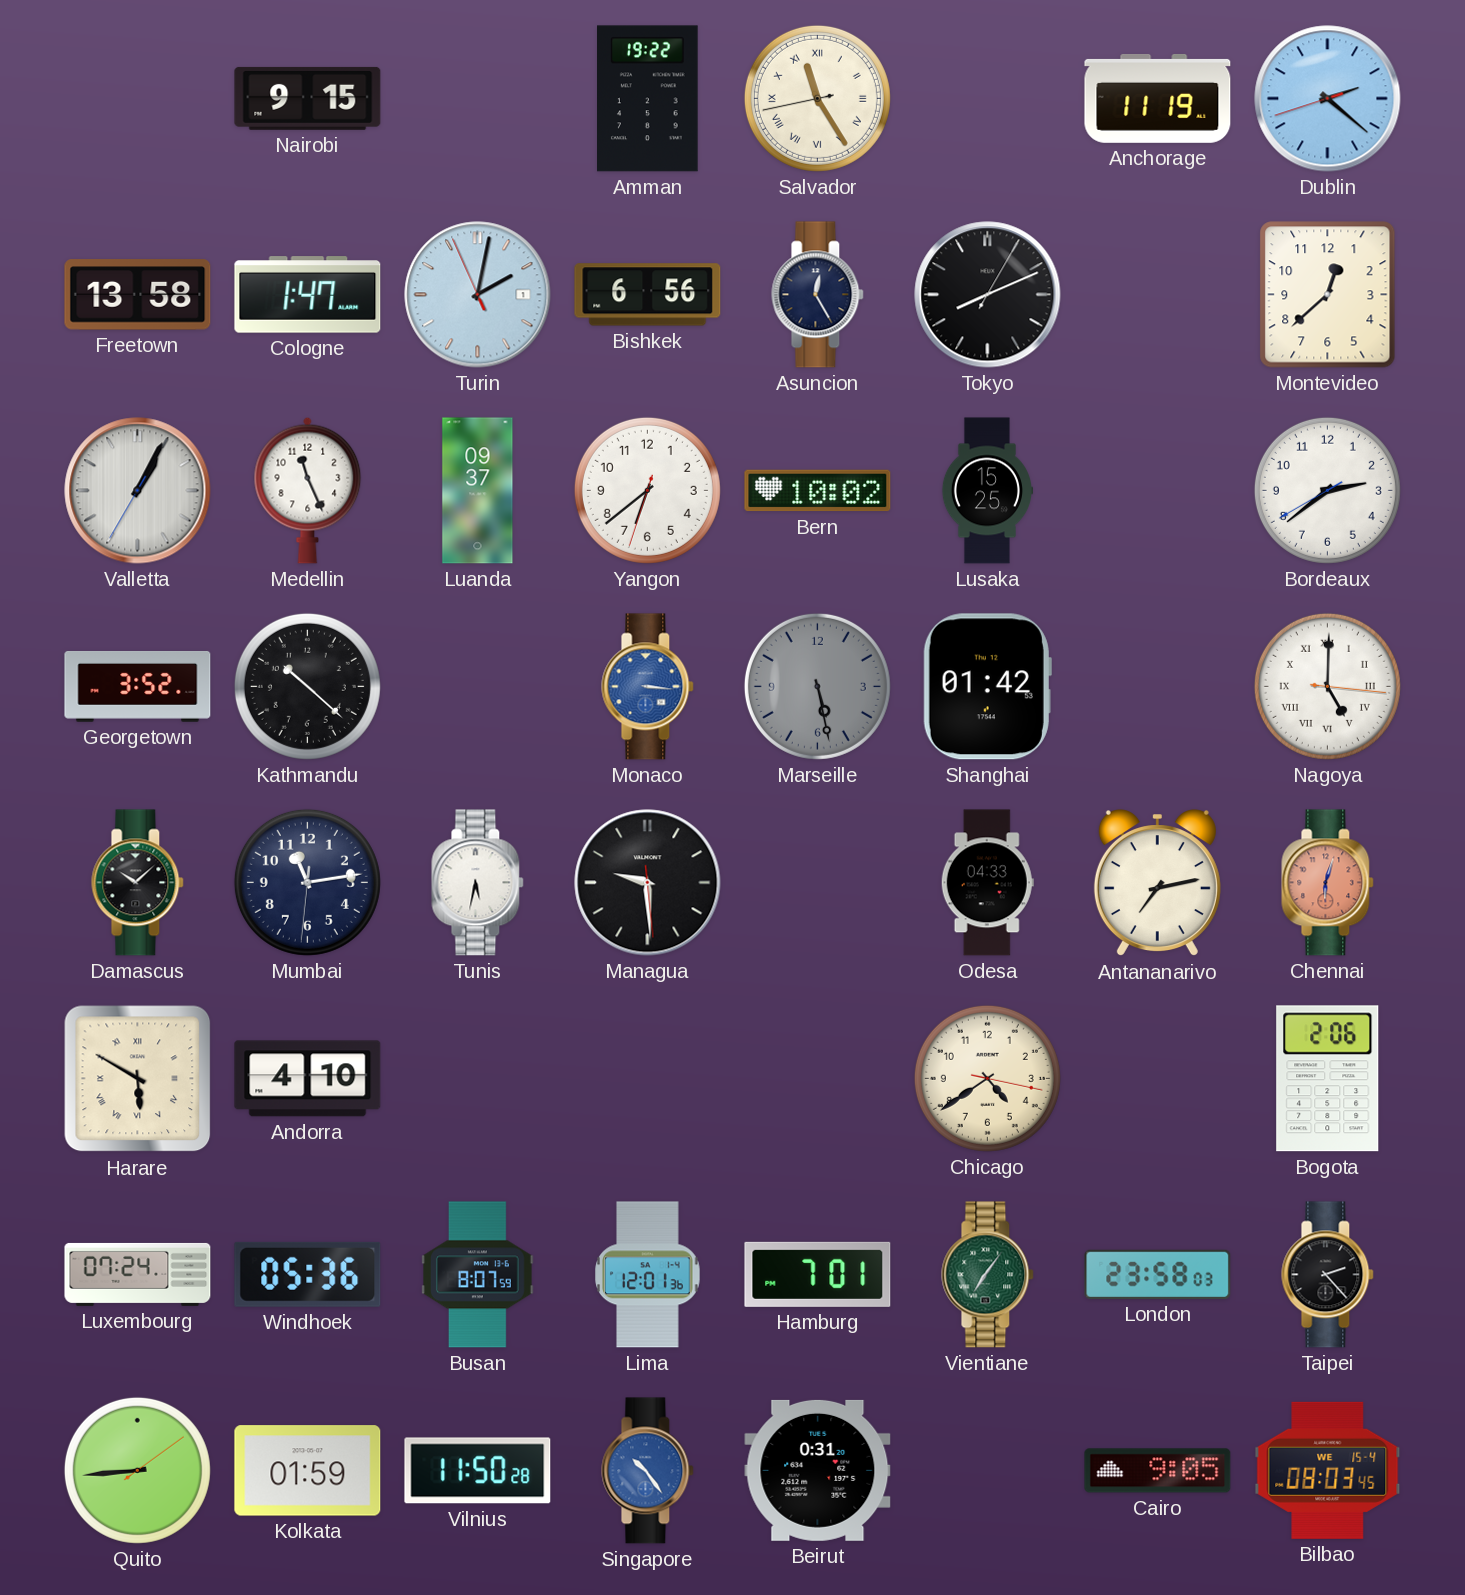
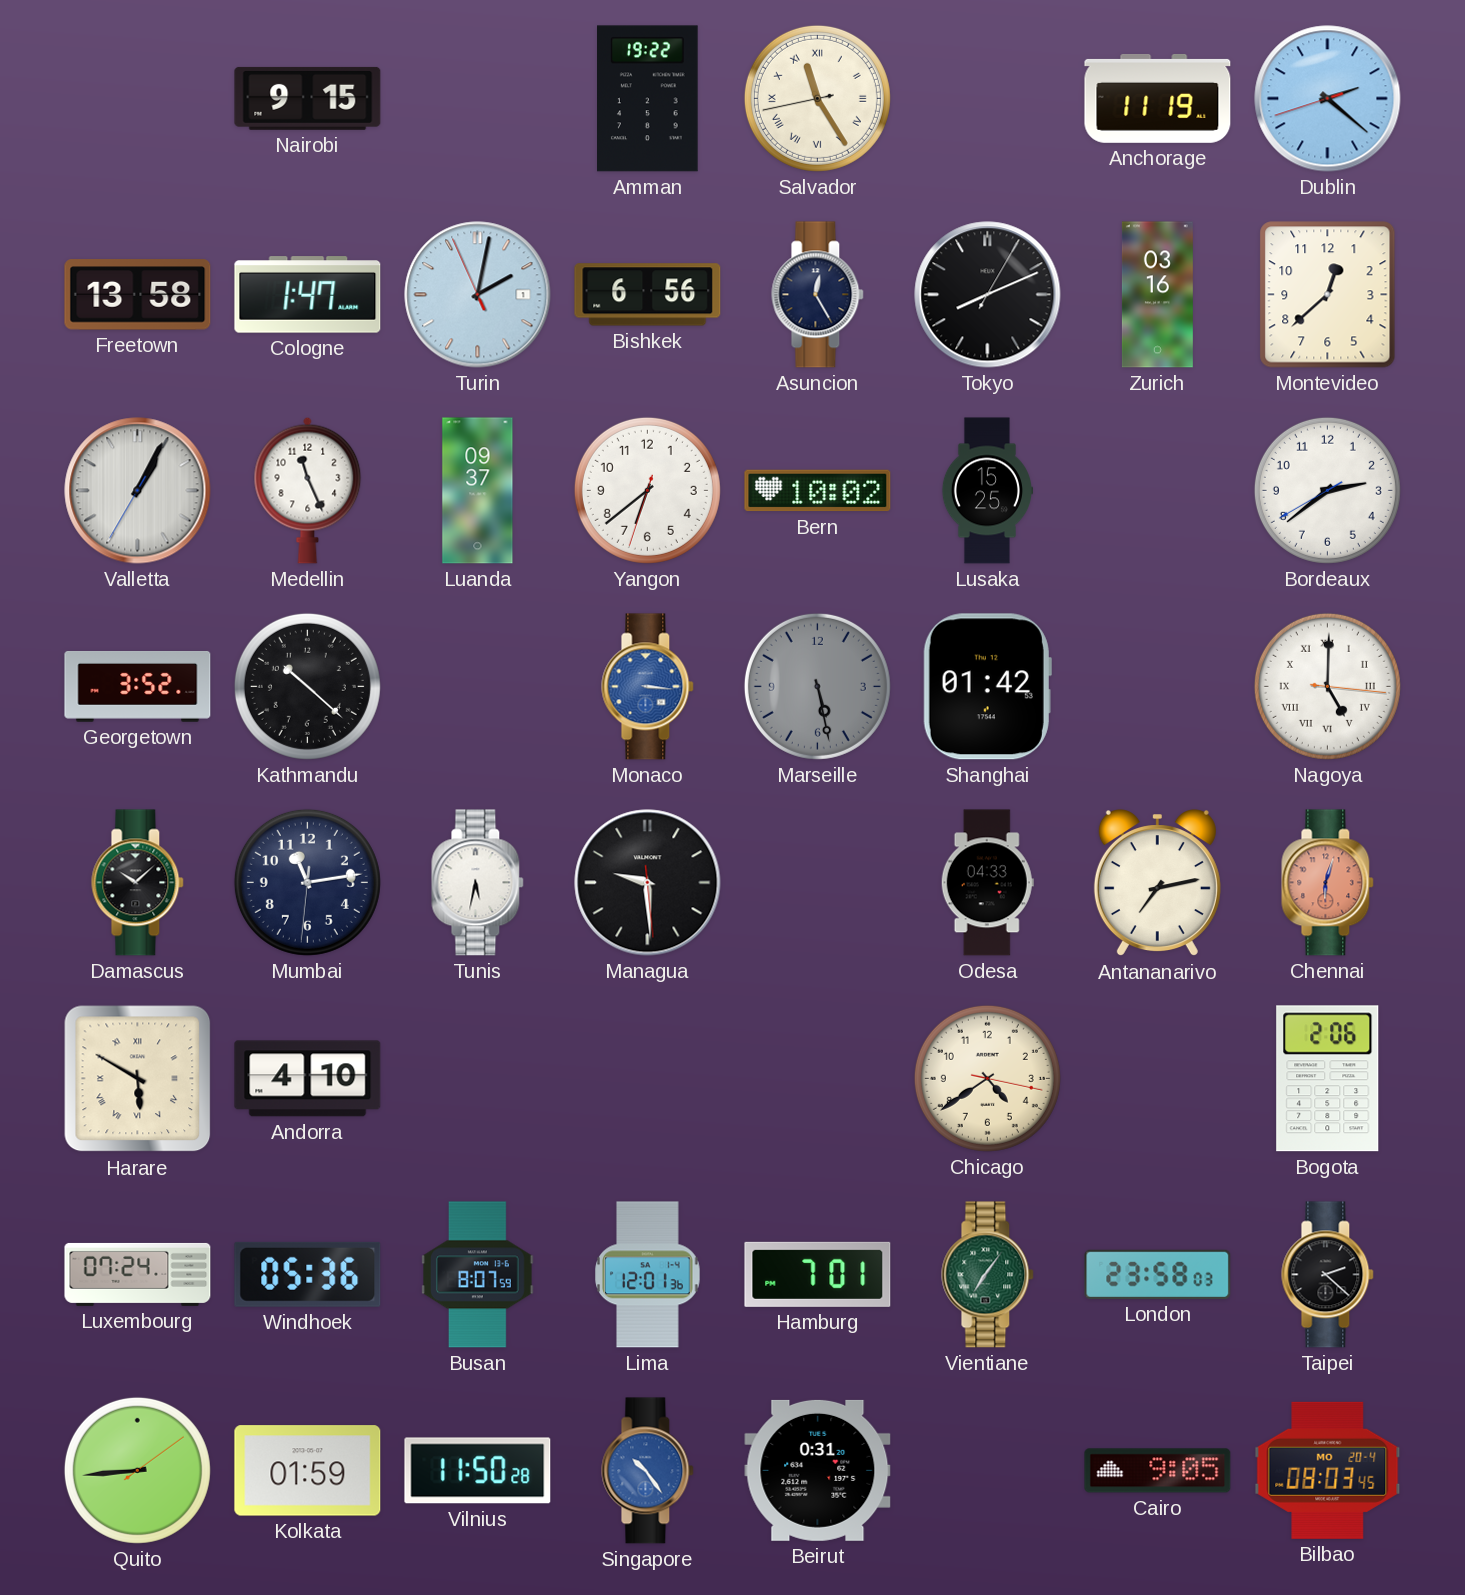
Zurich: none -> 03:16 (1157, 295)
Taipei: 2:23 -> 2:22 (1328, 1275)
Bilbao date: WE 15-4 -> MO 20-4 (1328, 1470)
